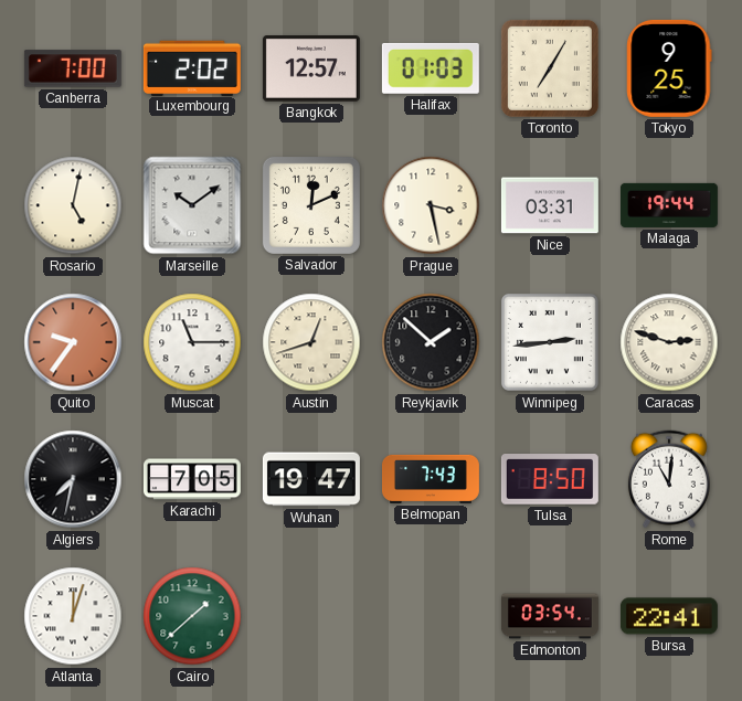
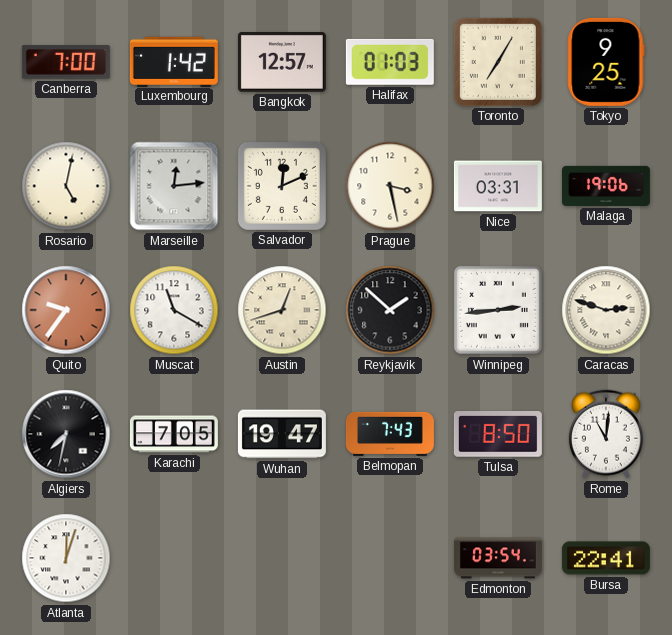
Luxembourg: 2:02 -> 1:42 (174, 61)
Marseille: 10:09 -> 12:14 (174, 186)
Malaga: 19:44 -> 19:06 (606, 186)
Muscat: 11:15 -> 11:20 (174, 310)
Cairo: 1:38 -> none (192, 616)
